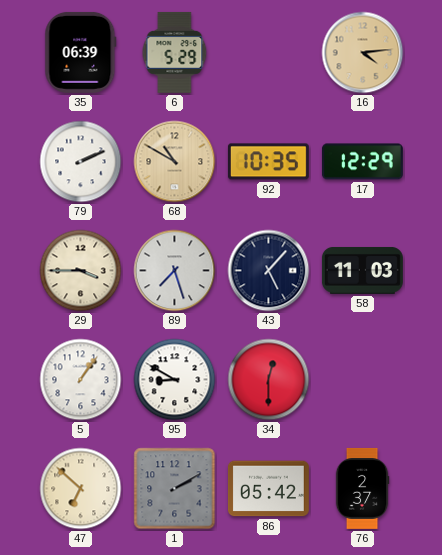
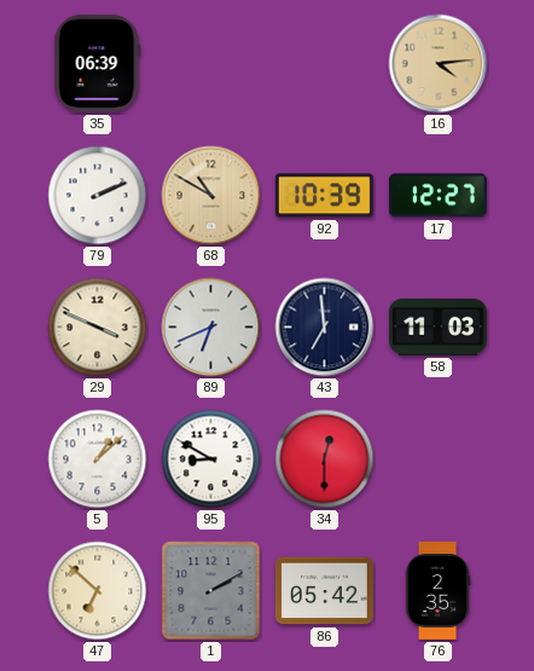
6: 5:29 -> none (175, 52)
92: 10:35 -> 10:39 (324, 196)
17: 12:29 -> 12:27 (437, 196)
29: 3:45 -> 3:49 (98, 328)
89: 7:27 -> 6:41 (211, 328)
43: 5:07 -> 6:59 (325, 328)
5: 1:06 -> 1:08 (98, 459)
76: 2:37 -> 2:35 (437, 590)
